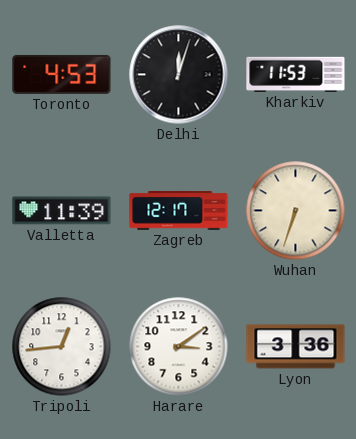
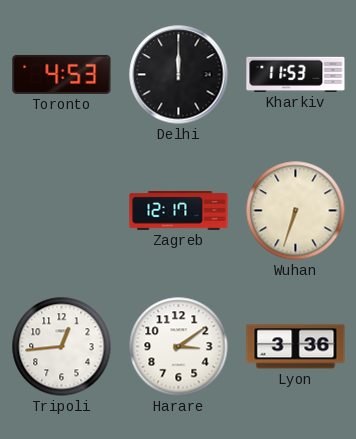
Delhi: 12:03 -> 12:00 (179, 75)
Valletta: 11:39 -> none (62, 211)
